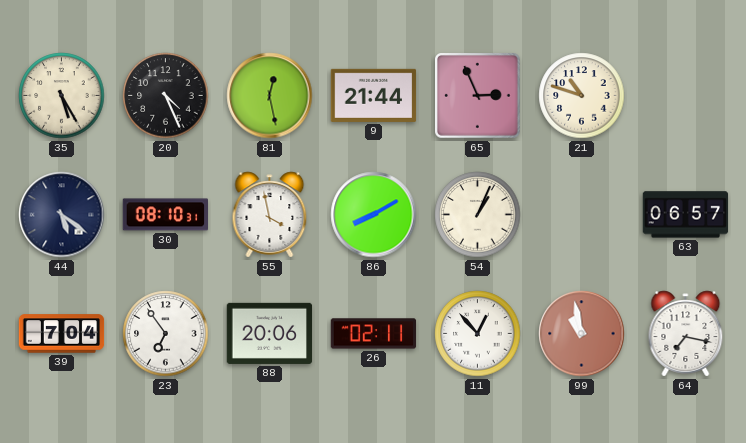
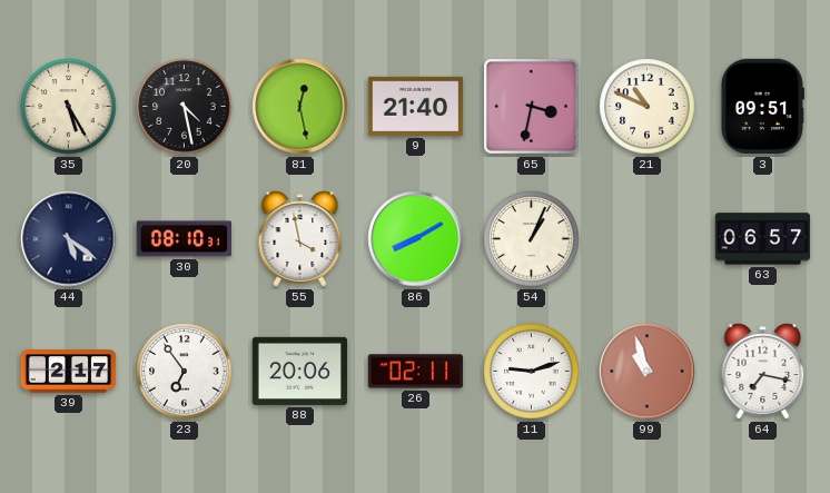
20: 4:26 -> 4:28 (185, 107)
9: 21:44 -> 21:40 (416, 106)
65: 2:56 -> 3:32 (532, 107)
21: 10:48 -> 10:49 (648, 107)
3: none -> 09:51 (762, 107)
39: 7:04 -> 2:17 (69, 372)
11: 12:53 -> 9:12 (532, 372)
99: 10:58 -> 10:57 (648, 372)
